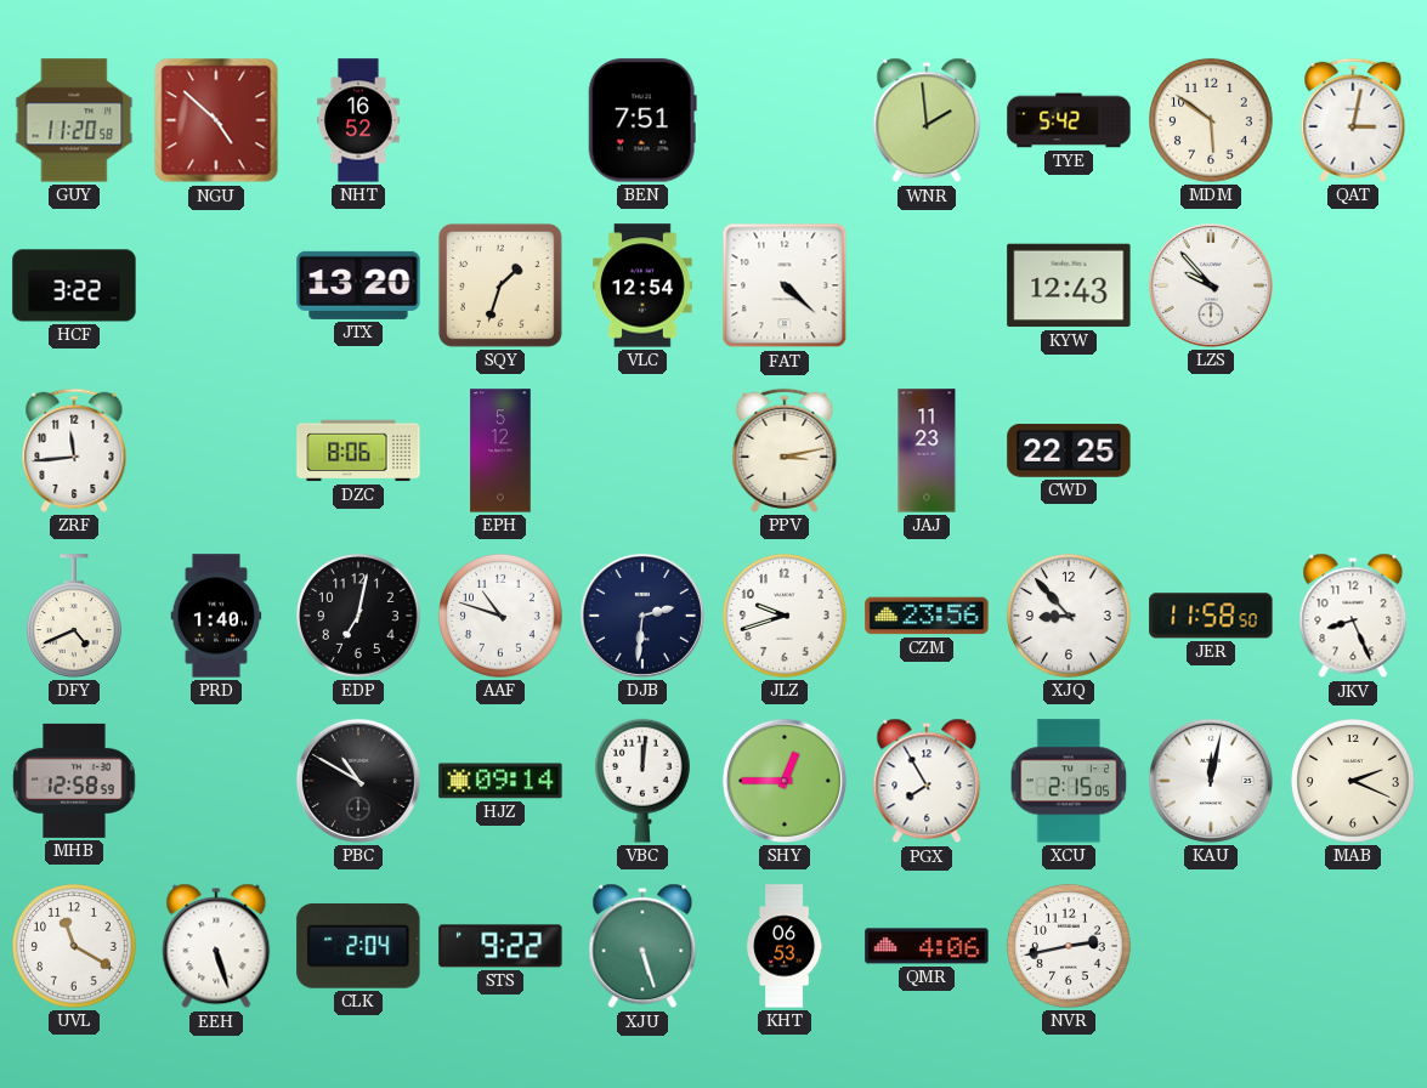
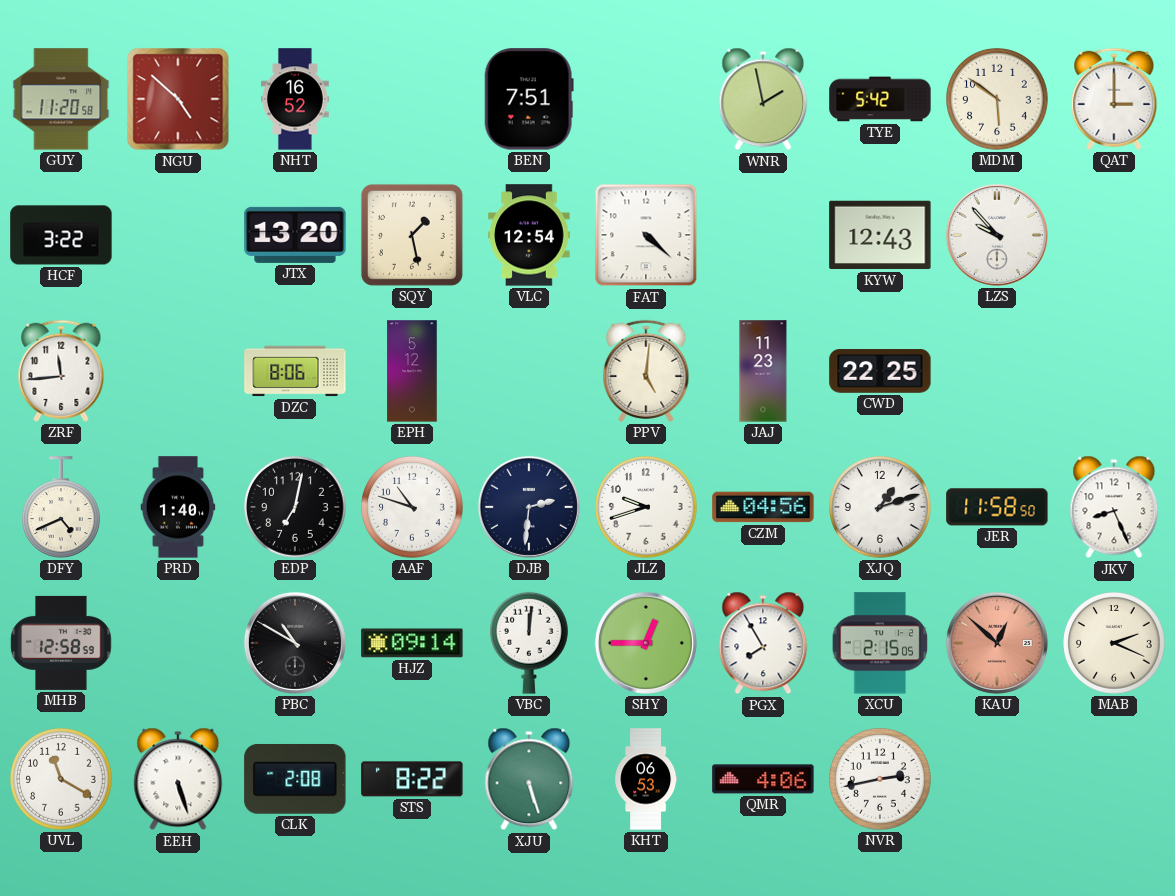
WNR: 1:59 -> 1:58 (763, 99)
QAT: 3:02 -> 3:00 (1114, 99)
SQY: 1:33 -> 1:28 (412, 235)
PPV: 3:13 -> 5:01 (646, 371)
CZM: 23:56 -> 04:56 (763, 507)
XJQ: 8:53 -> 1:12 (880, 507)
KAU: 12:02 -> 12:52 (997, 643)
KAU dial: white -> salmon (997, 643)
CLK: 2:04 -> 2:08 (295, 779)
STS: 9:22 -> 8:22 (412, 779)
